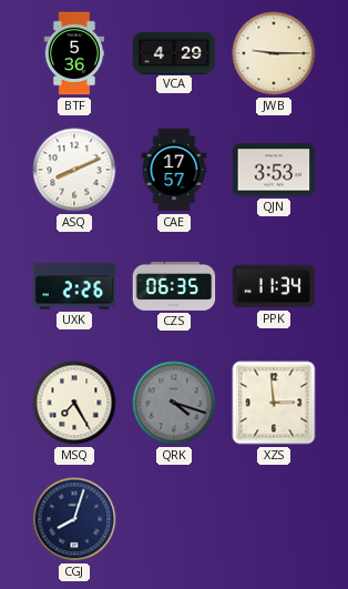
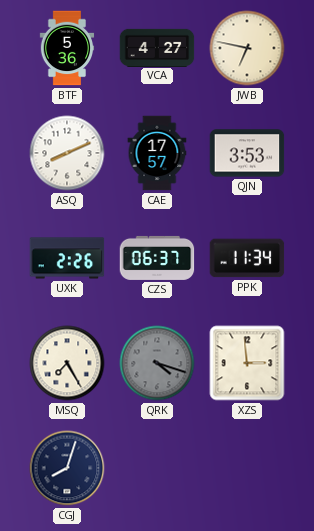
VCA: 4:29 -> 4:27 (157, 47)
JWB: 9:15 -> 6:47 (247, 48)
CZS: 06:35 -> 06:37 (157, 258)
